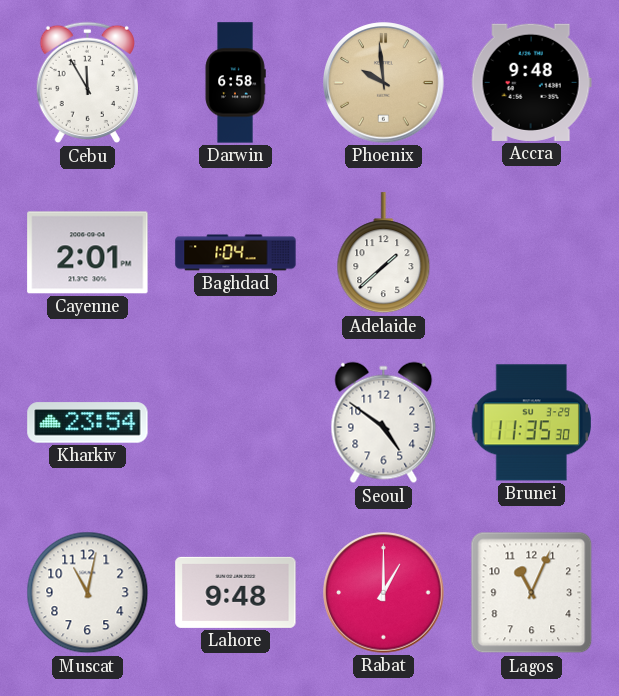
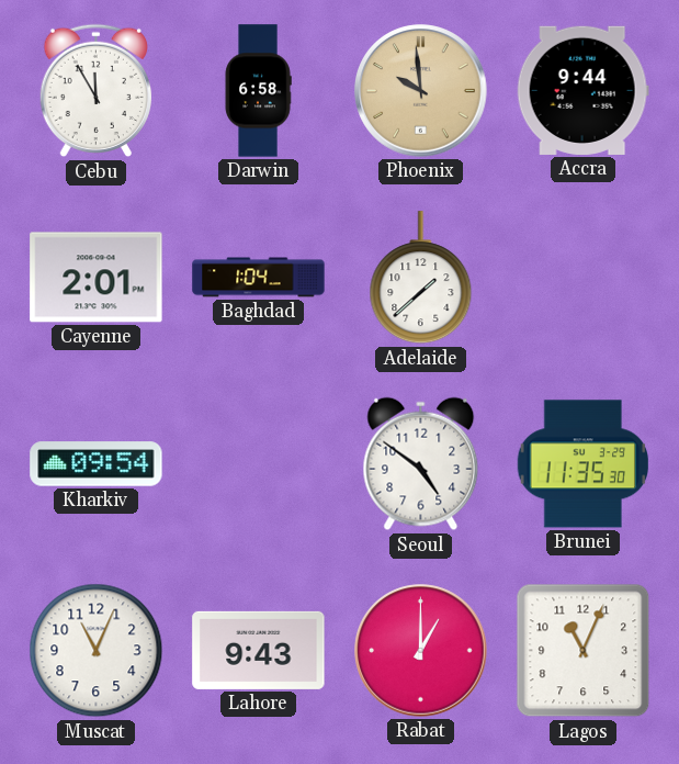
Accra: 9:48 -> 9:44 (582, 90)
Kharkiv: 23:54 -> 09:54 (97, 464)
Muscat: 11:02 -> 11:04 (97, 651)
Lahore: 9:48 -> 9:43 (259, 650)
